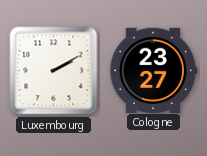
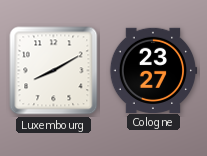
Luxembourg: 2:10 -> 8:10 (54, 71)
